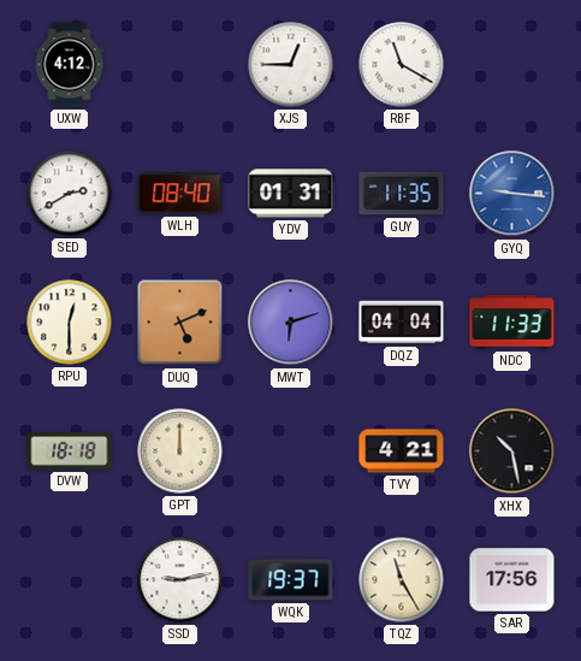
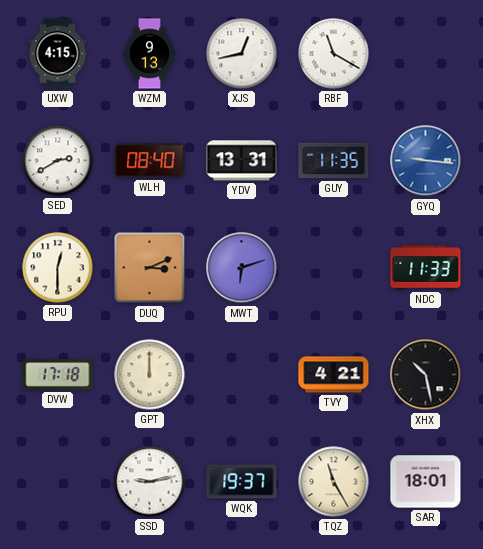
UXW: 4:12 -> 4:15 (58, 54)
WZM: none -> 9:13 (150, 54)
XJS: 12:45 -> 12:43 (242, 54)
YDV: 01:31 -> 13:31 (242, 161)
DUQ: 5:11 -> 3:11 (150, 268)
DQZ: 04:04 -> none (402, 323)
DVW: 18:18 -> 17:18 (58, 375)
SAR: 17:56 -> 18:01 (426, 482)
